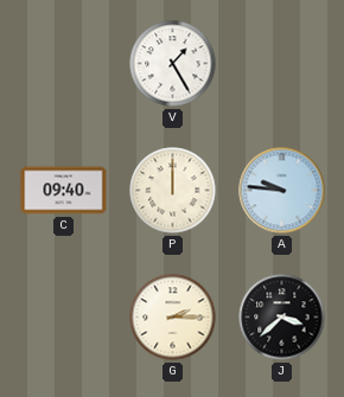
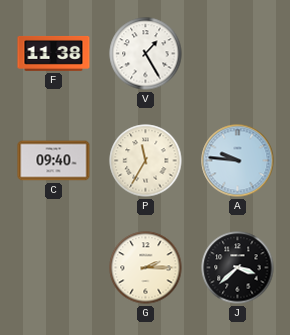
F: none -> 11:38 (54, 53)
P: 12:00 -> 11:35 (146, 161)
